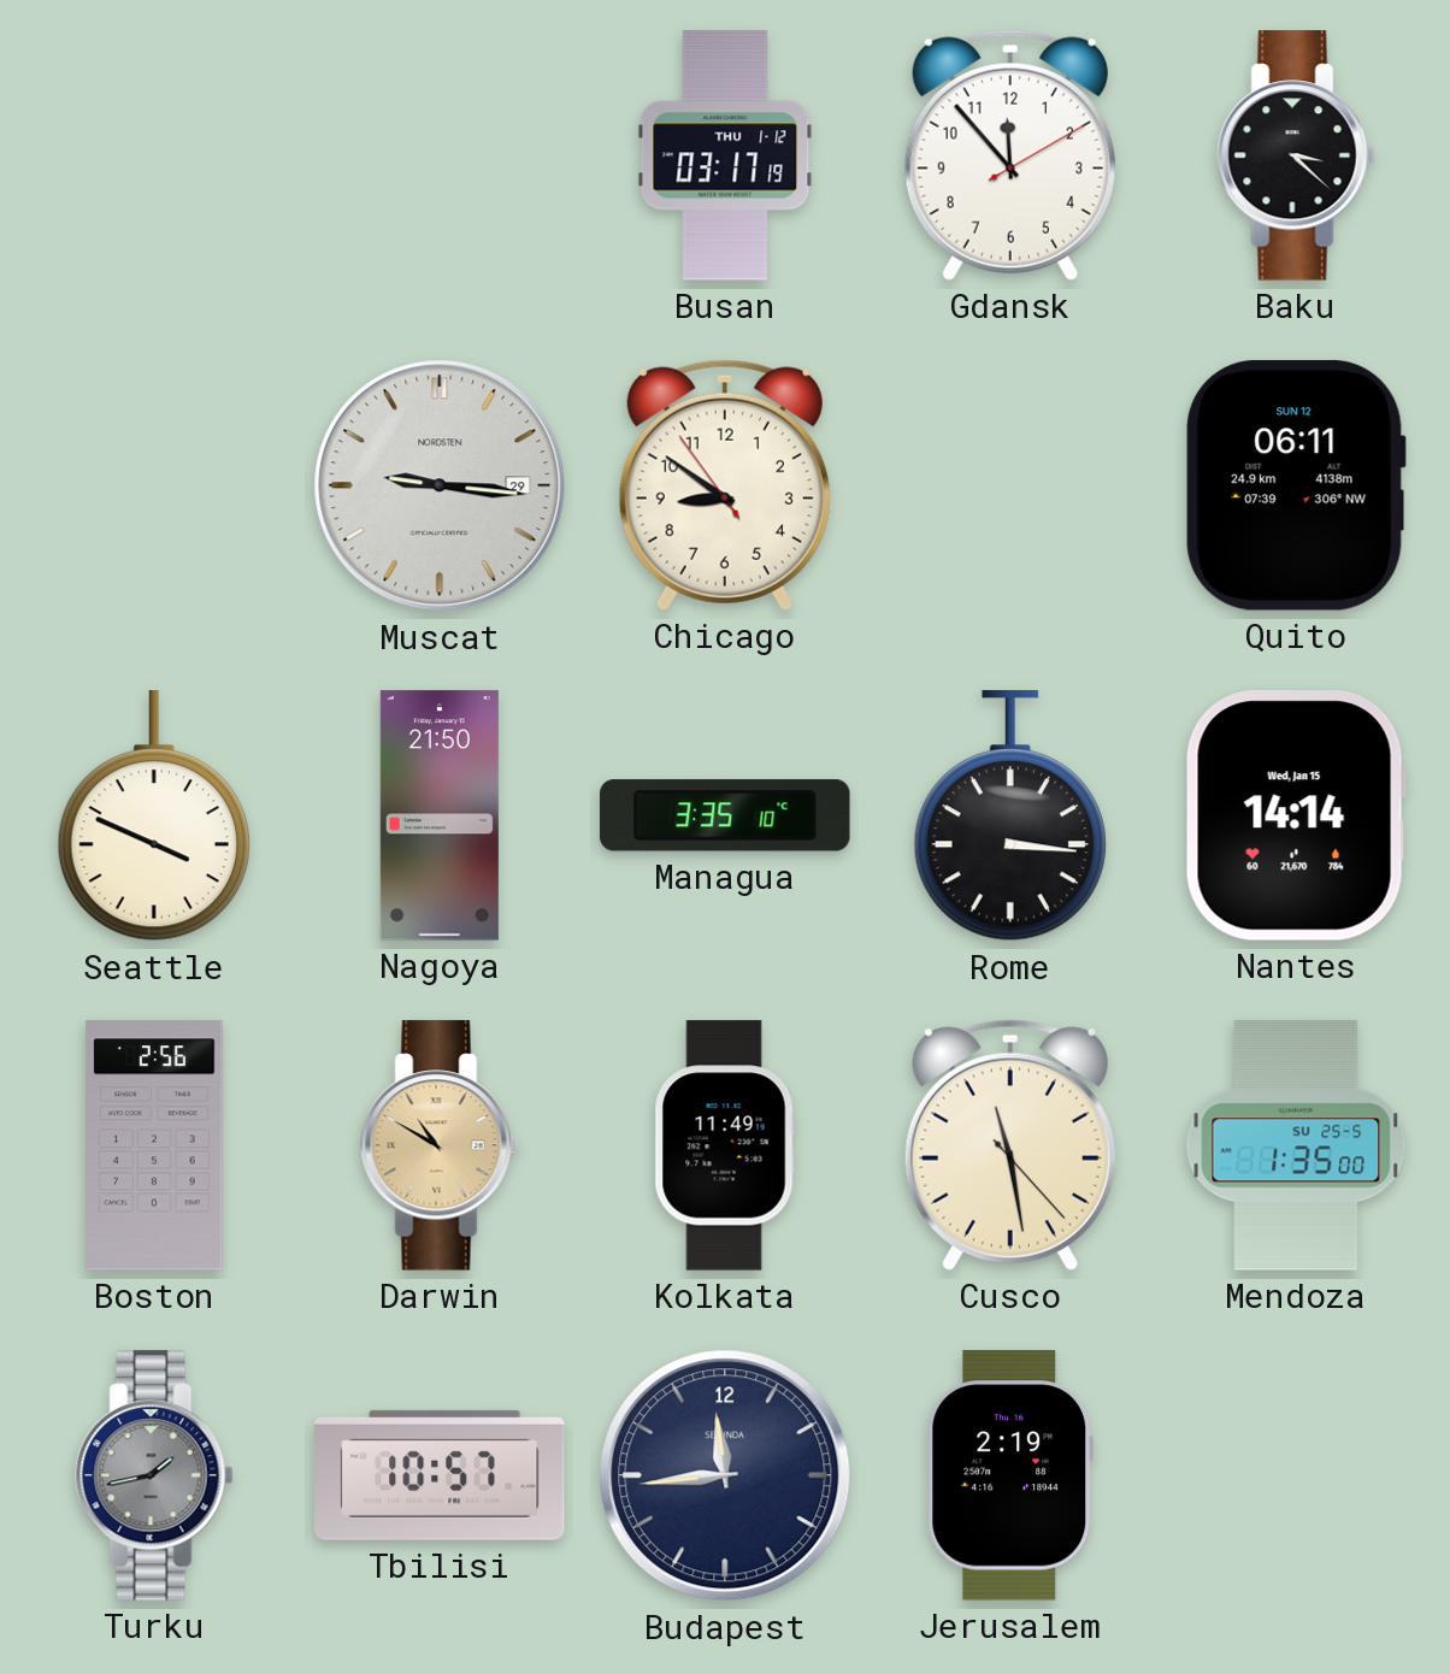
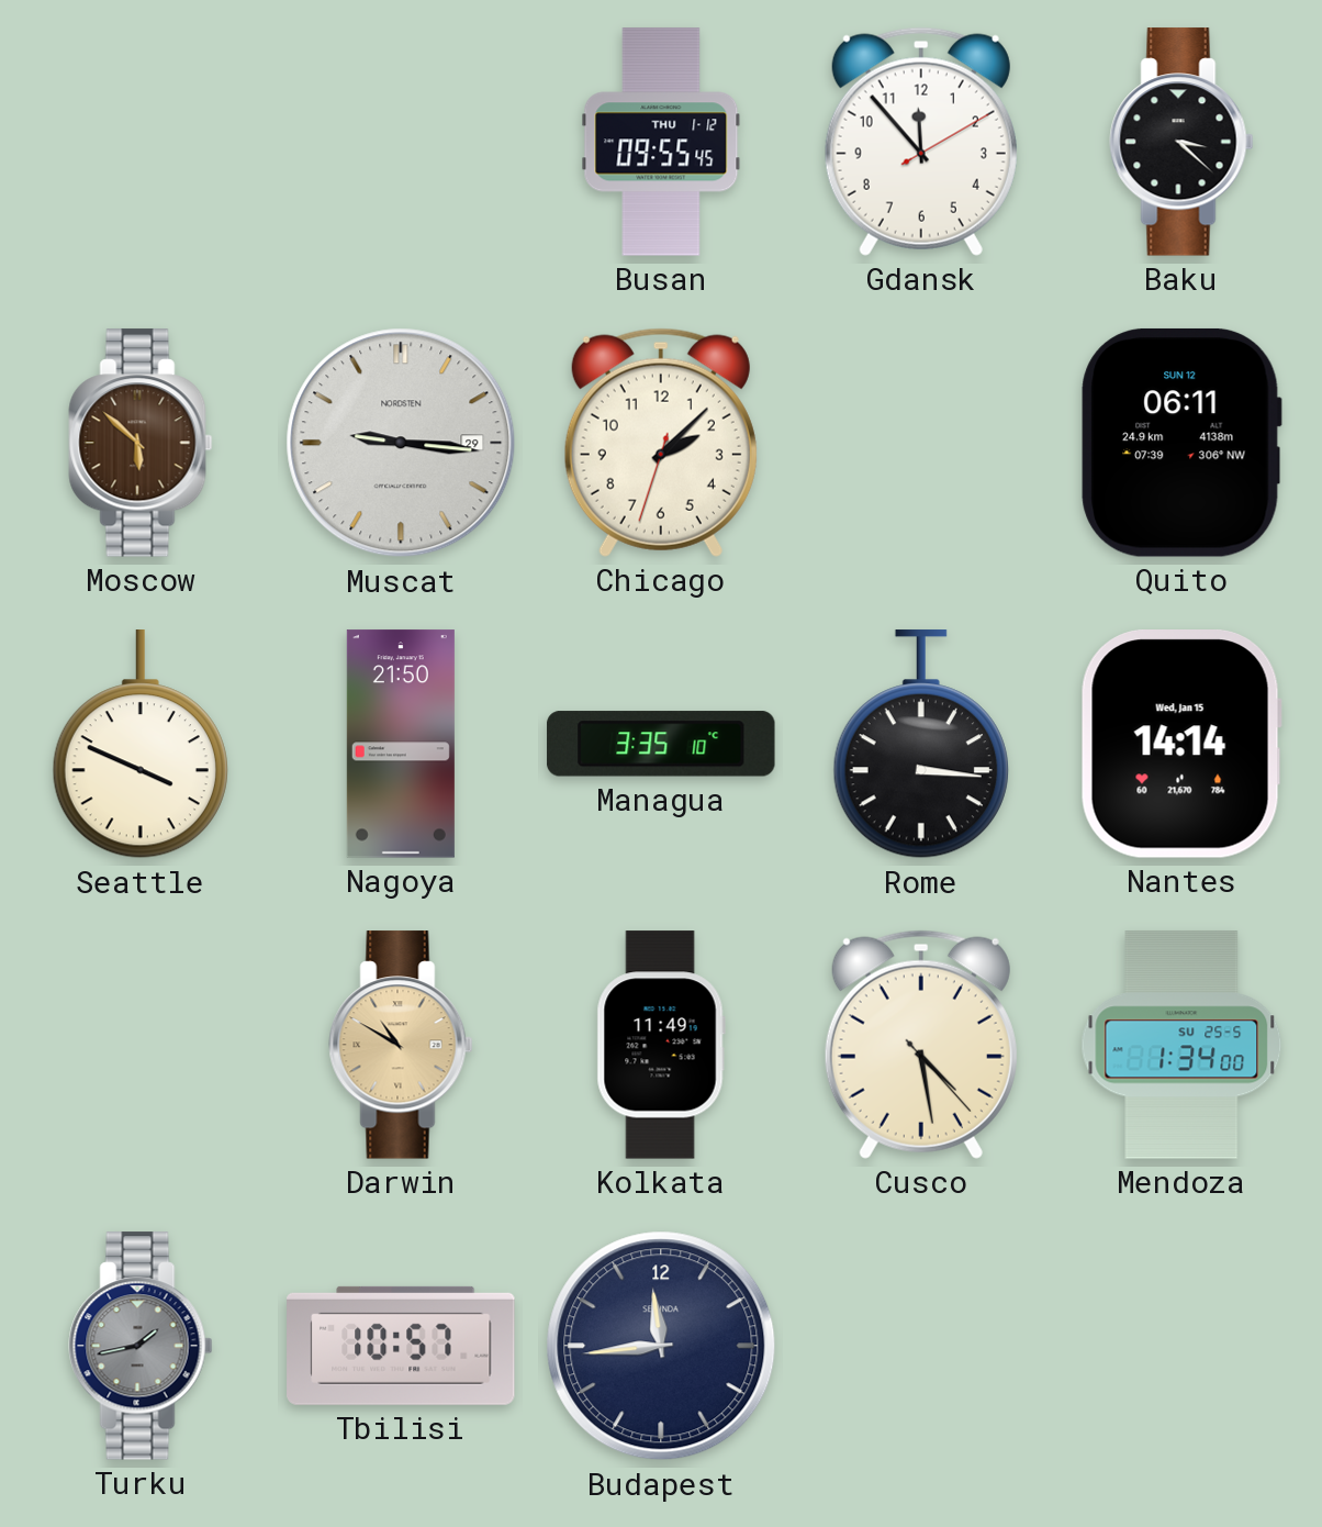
Busan: 03:17 -> 09:55 (661, 142)
Moscow: none -> 5:52 (141, 443)
Chicago: 8:50 -> 2:07 (661, 443)
Boston: 2:56 -> none (154, 1145)
Cusco: 11:28 -> 4:28 (921, 1045)
Mendoza: 1:35 -> 1:34 (1181, 1045)
Jerusalem: 2:19 -> none (1009, 1475)
